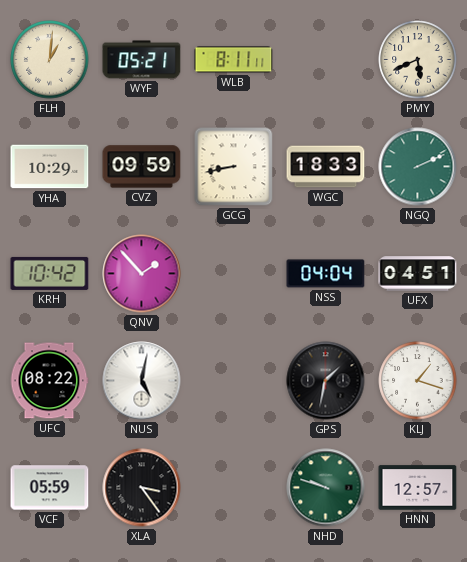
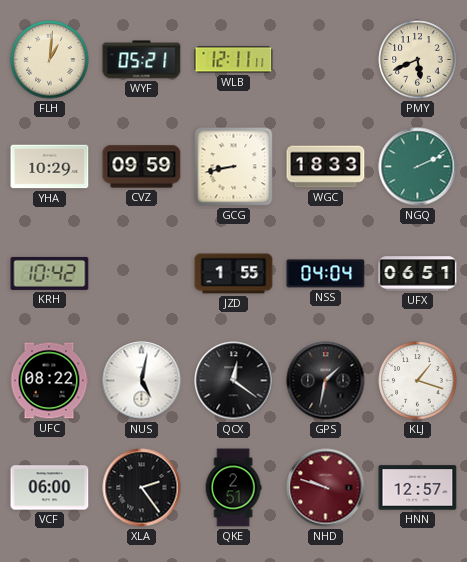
WLB: 8:11 -> 12:11 (234, 60)
QNV: 1:53 -> none (142, 274)
JZD: none -> 1:55 (234, 274)
UFX: 04:51 -> 06:51 (418, 274)
QCX: none -> 12:21 (234, 381)
VCF: 05:59 -> 06:00 (50, 488)
XLA: 3:24 -> 2:24 (142, 488)
QKE: none -> 2:51 (233, 488)
NHD dial: green -> burgundy (326, 488)
